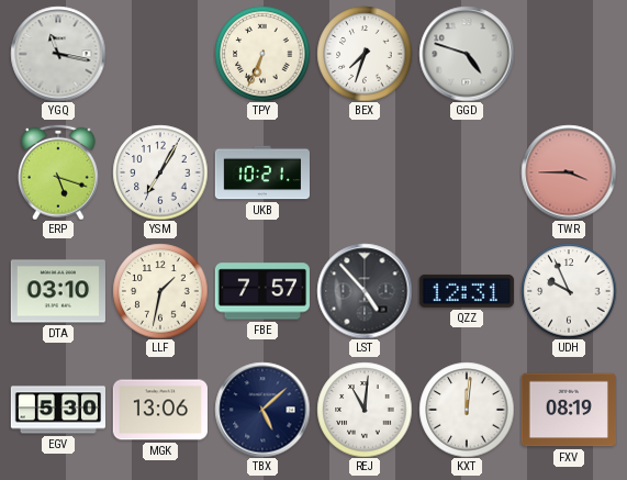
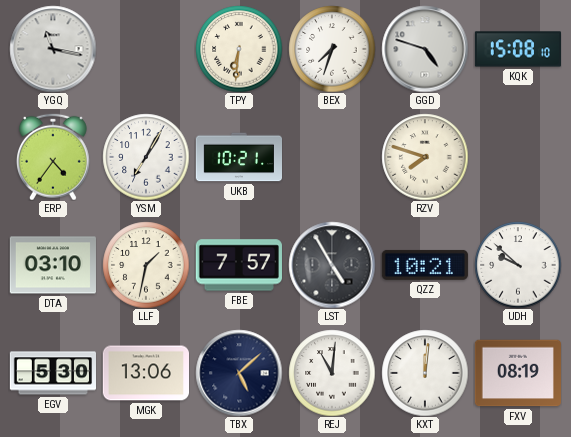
TPY: 6:34 -> 6:31 (239, 49)
KQK: none -> 15:08 (517, 49)
ERP: 5:18 -> 4:36 (53, 157)
RZV: none -> 7:48 (425, 157)
TWR: 3:45 -> none (569, 172)
LST: 4:53 -> 4:55 (332, 265)
QZZ: 12:31 -> 10:21 (425, 265)
UDH: 9:56 -> 9:52 (518, 265)
